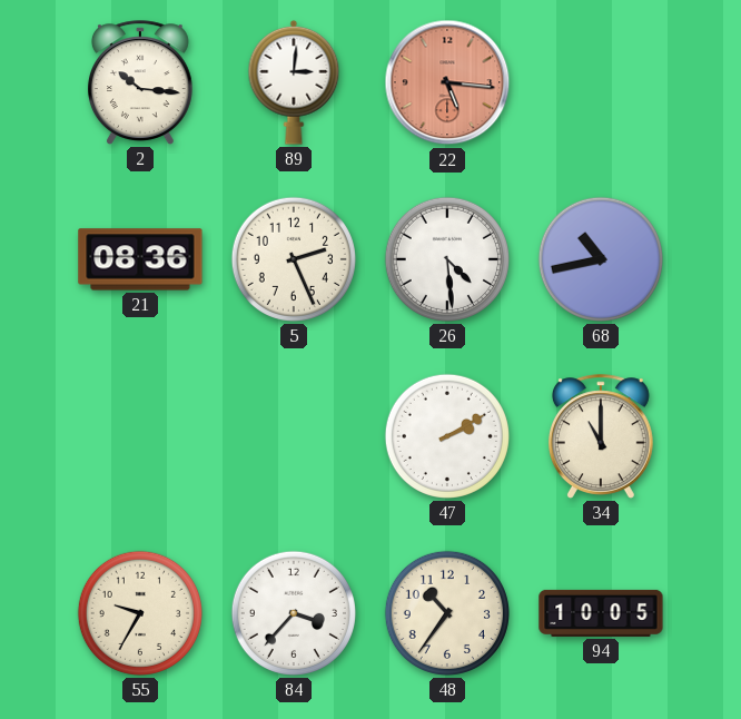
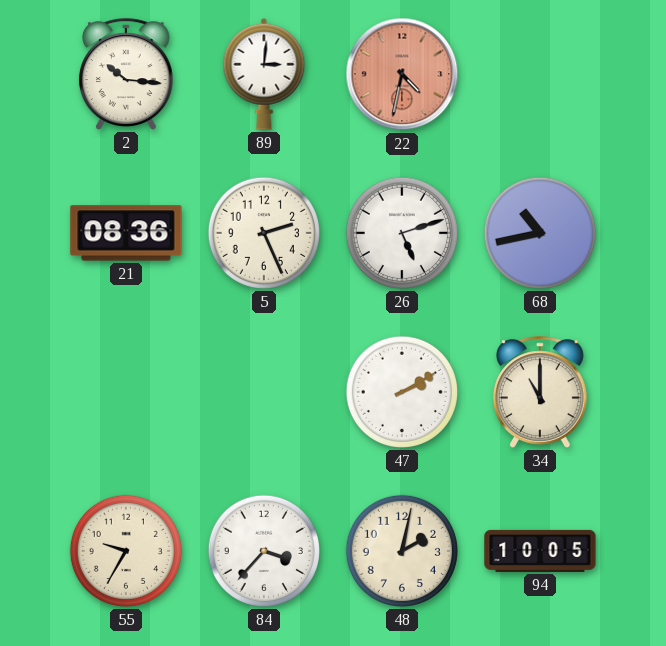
22: 5:16 -> 4:32 (402, 74)
26: 4:29 -> 5:12 (402, 233)
48: 10:36 -> 2:02 (402, 551)
